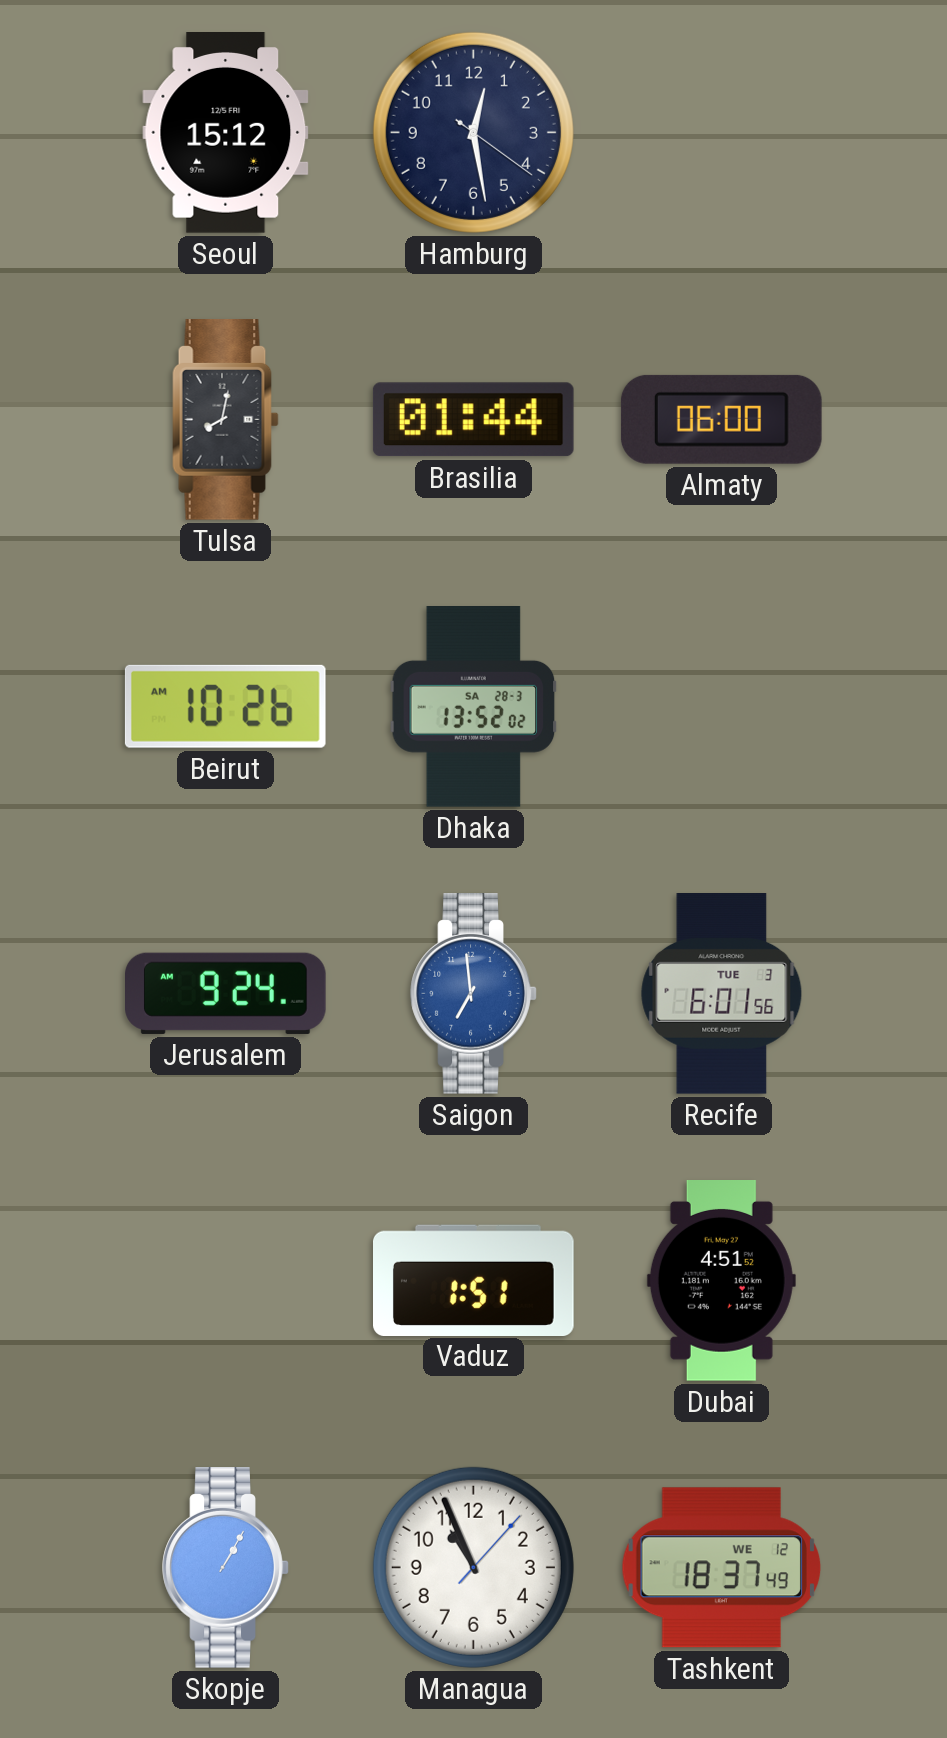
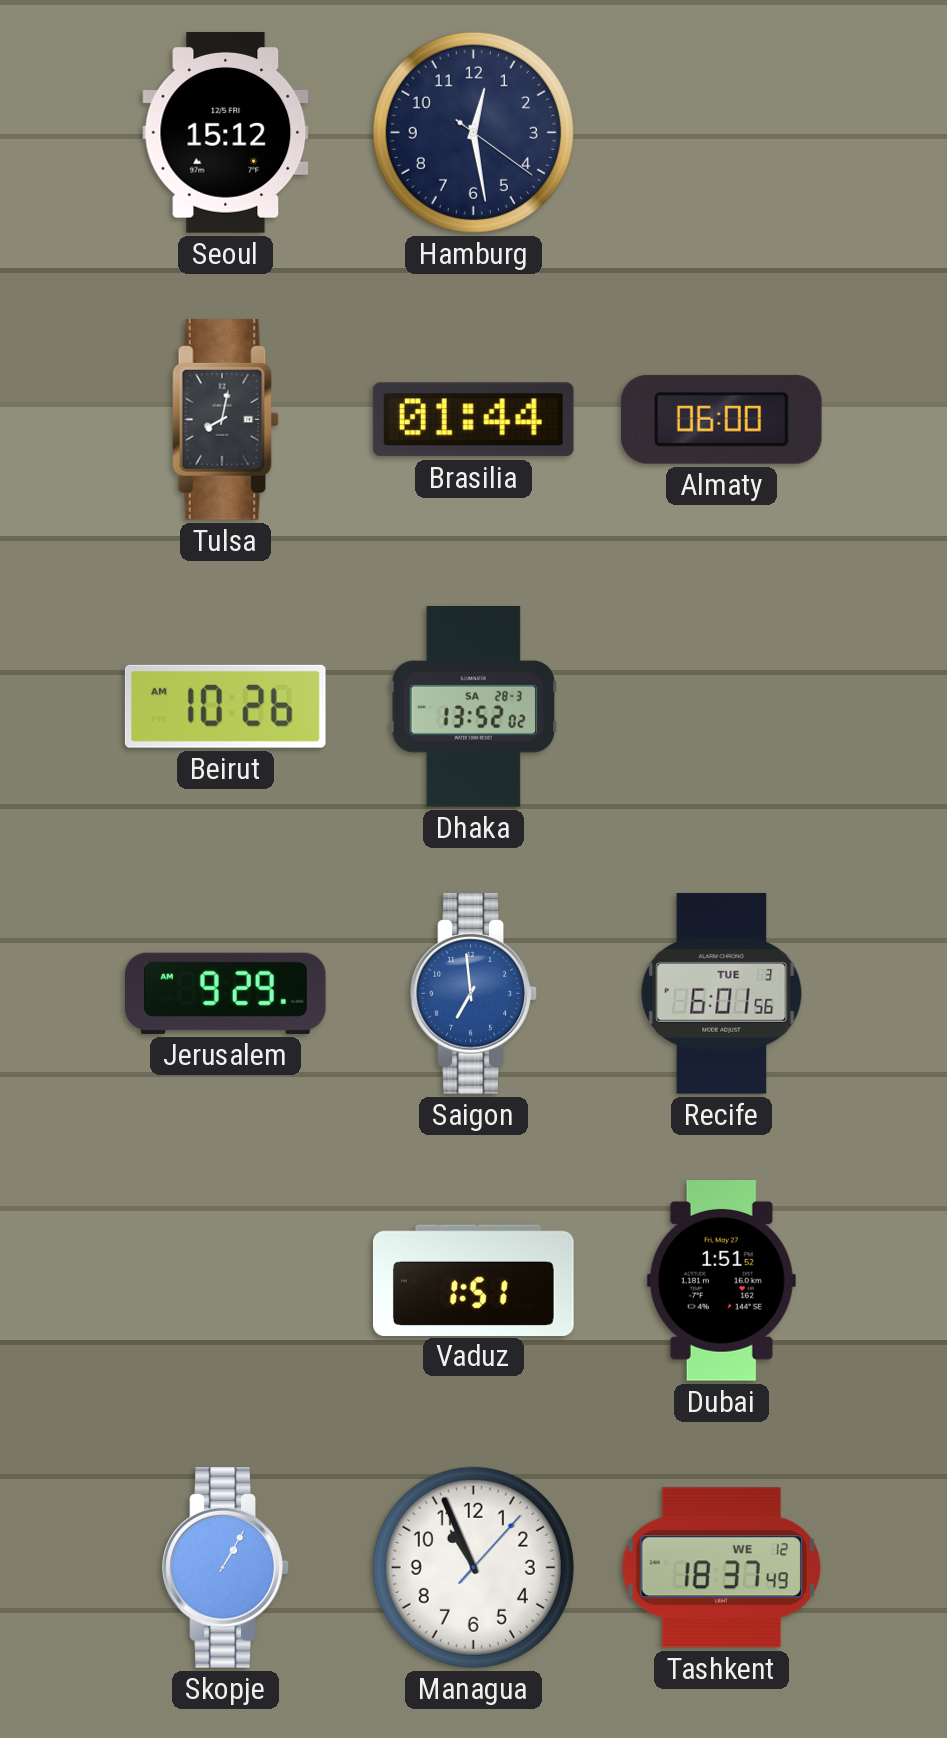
Jerusalem: 9:24 -> 9:29 (226, 993)
Dubai: 4:51 -> 1:51 (721, 1281)
